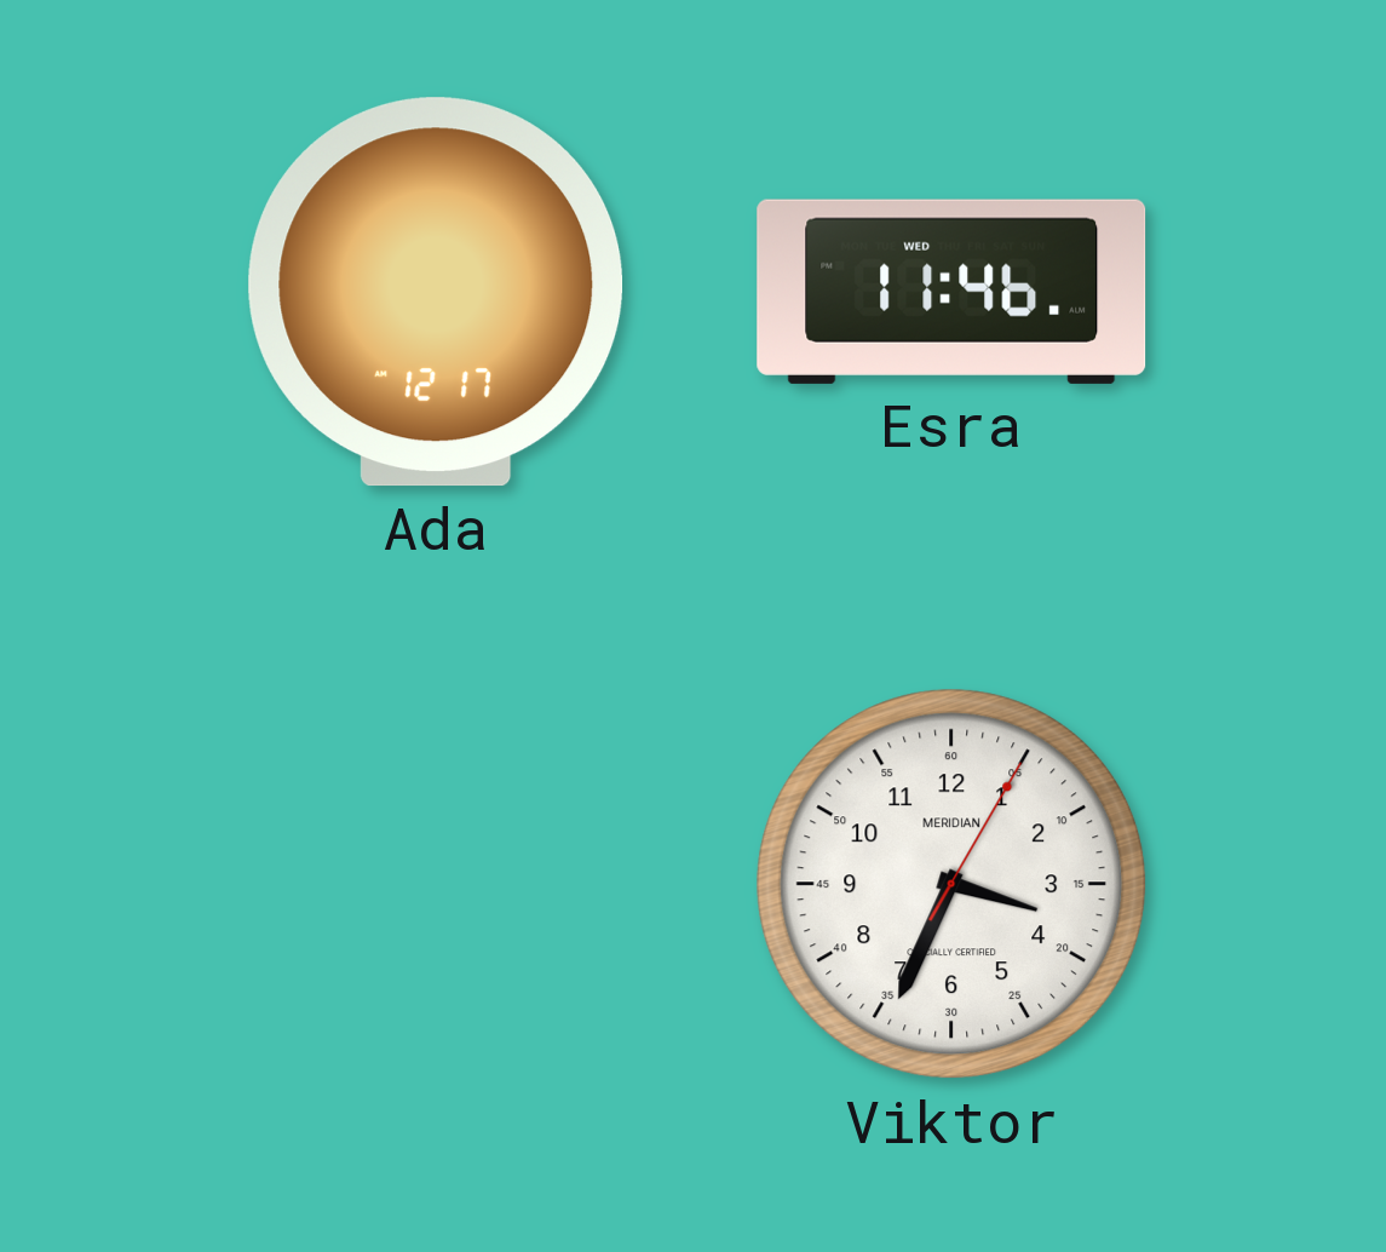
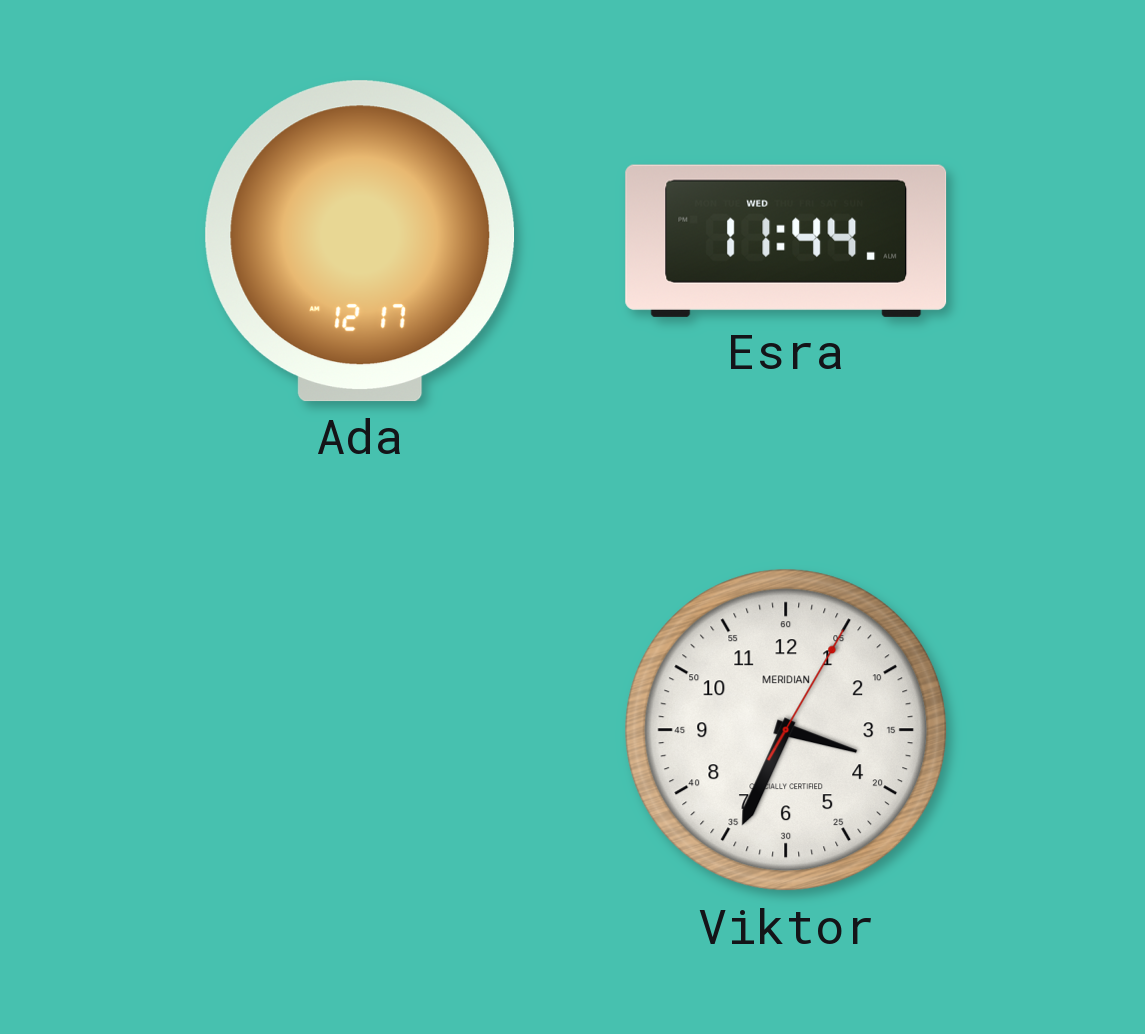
Esra: 11:46 -> 11:44 (786, 241)
